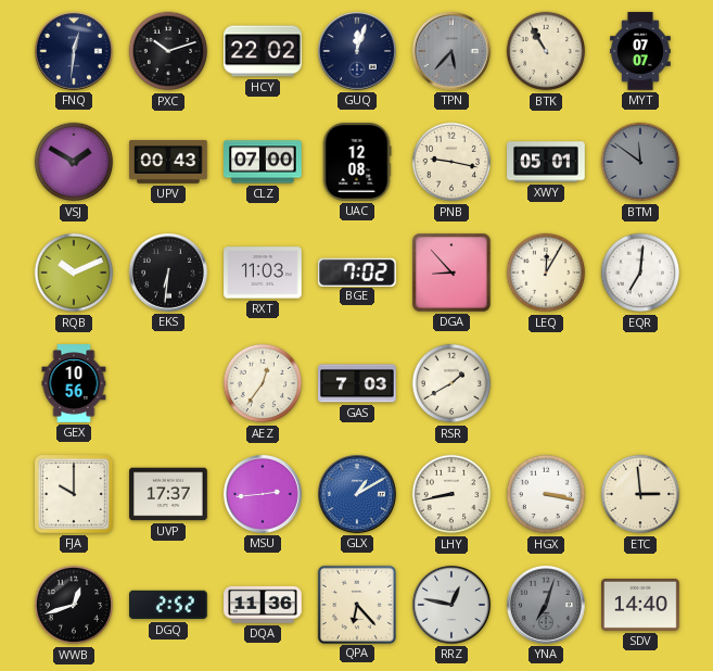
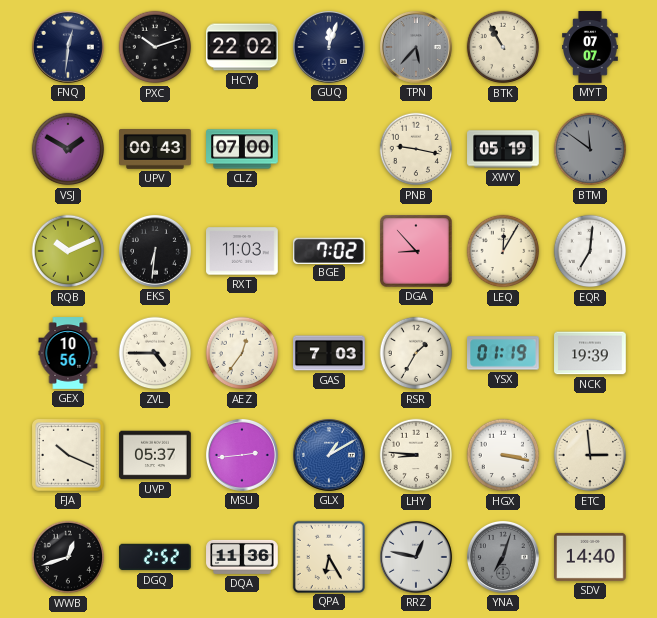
UAC: 12:08 -> none (357, 162)
XWY: 05:01 -> 05:19 (503, 149)
ZVL: none -> 4:45 (155, 353)
RSR: 1:40 -> 1:35 (416, 353)
YSX: none -> 01:19 (504, 353)
NCK: none -> 19:39 (590, 353)
FJA: 10:00 -> 10:19 (68, 455)
UVP: 17:37 -> 05:37 (155, 455)
LHY: 8:43 -> 8:46 (416, 455)
QPA: 6:23 -> 6:25 (328, 556)
